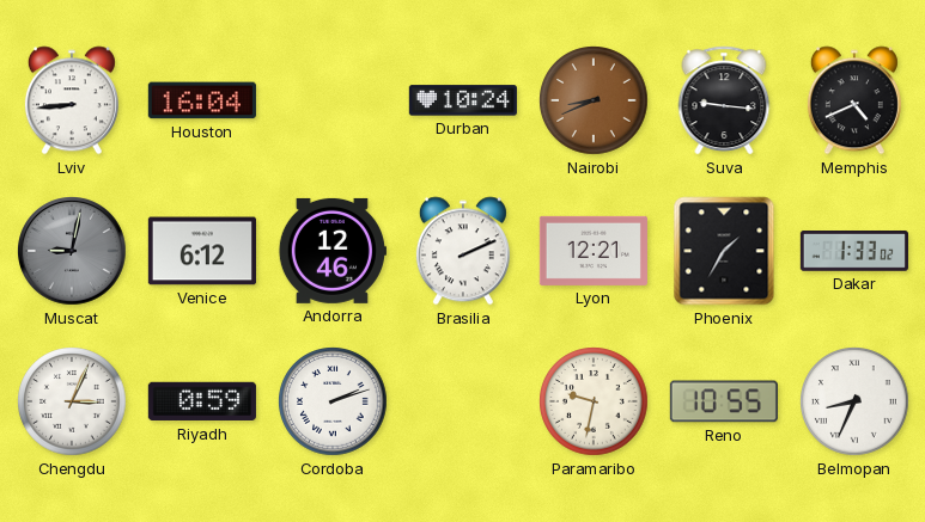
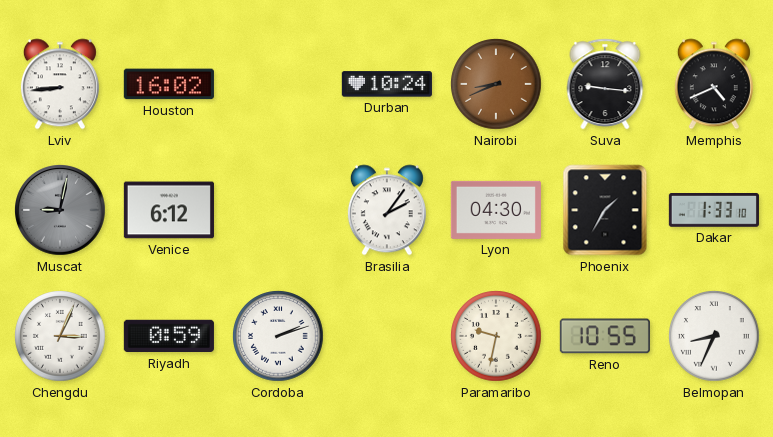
Houston: 16:04 -> 16:02 (169, 84)
Andorra: 12:46 -> none (333, 251)
Brasilia: 2:11 -> 2:06 (387, 210)
Lyon: 12:21 -> 04:30 (496, 210)
Dakar: 1:33:02 -> 1:33:10 (714, 211)
